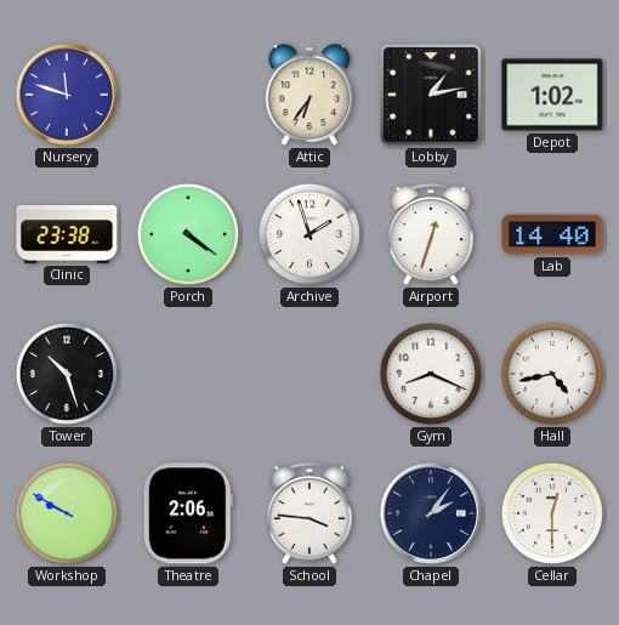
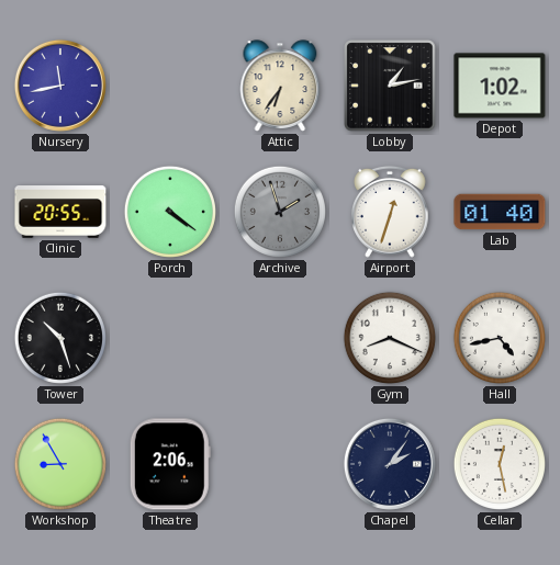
Nursery: 11:48 -> 11:43 (60, 86)
Clinic: 23:38 -> 20:55 (60, 213)
Archive dial: white -> grey (280, 212)
Lab: 14:40 -> 01:40 (500, 212)
Workshop: 9:50 -> 8:55 (60, 464)
School: 3:46 -> none (311, 513)
Cellar: 12:30 -> 12:28 (500, 464)
